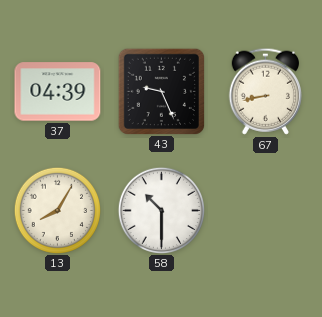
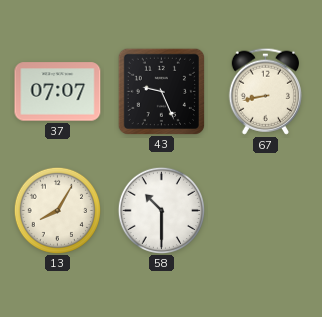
37: 04:39 -> 07:07 (58, 92)
